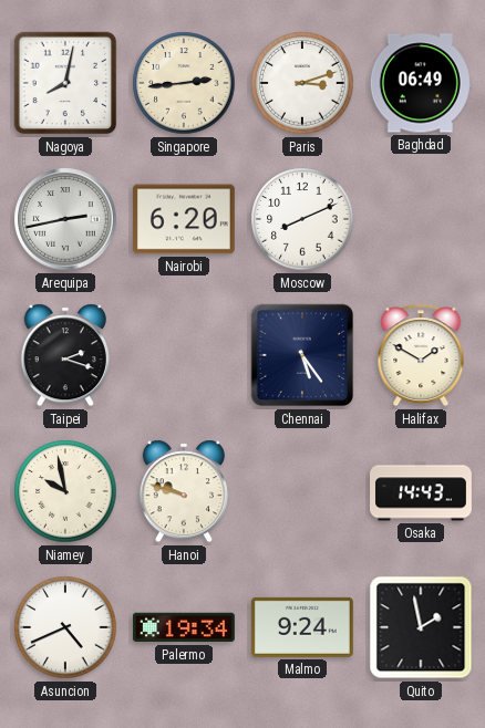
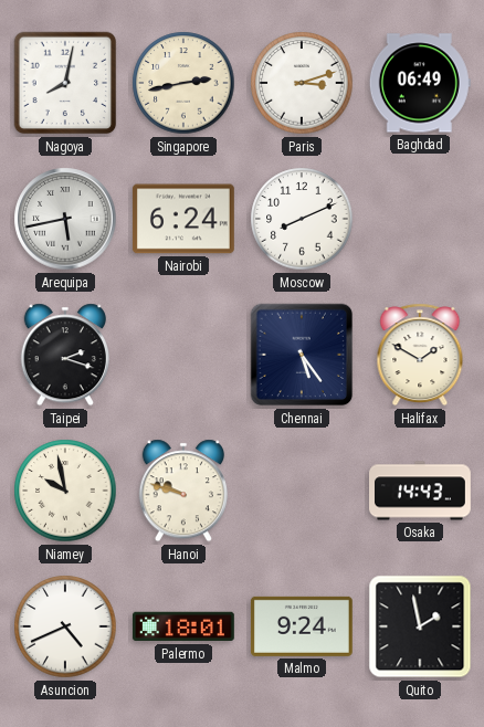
Singapore: 2:44 -> 2:43 (183, 83)
Arequipa: 2:43 -> 5:43 (65, 219)
Nairobi: 6:20 -> 6:24 (183, 219)
Palermo: 19:34 -> 18:01 (183, 626)
